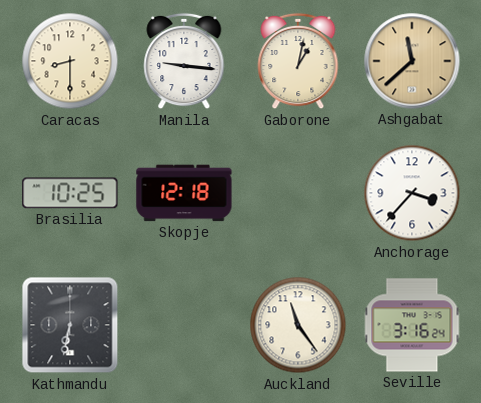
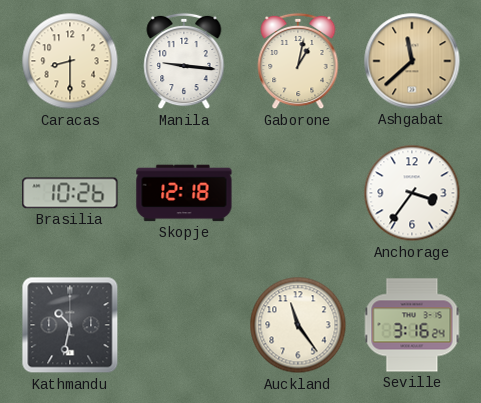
Brasilia: 10:25 -> 10:26 (70, 193)
Anchorage: 3:37 -> 3:36 (412, 193)
Kathmandu: 6:32 -> 10:32 (70, 325)
